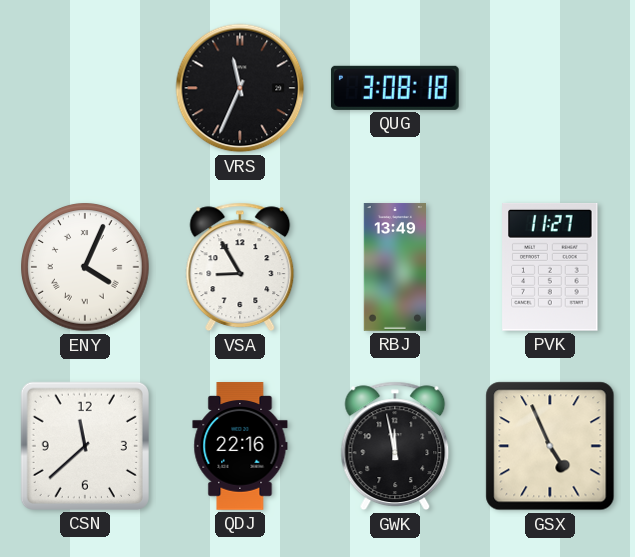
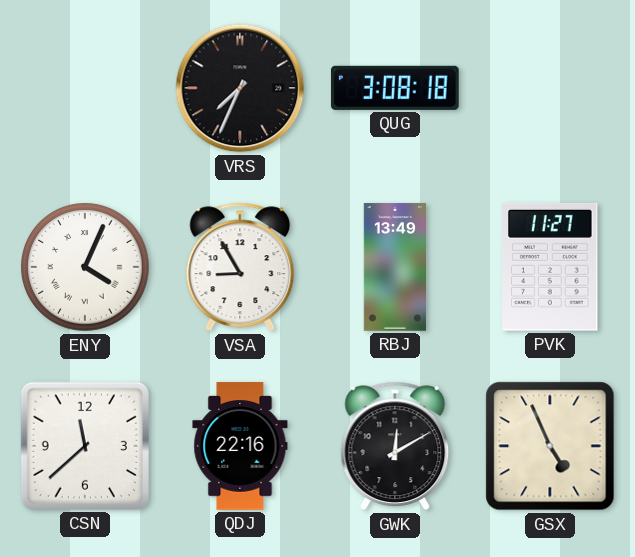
VRS: 11:34 -> 7:34 (240, 88)
GWK: 11:58 -> 12:10 (395, 446)
